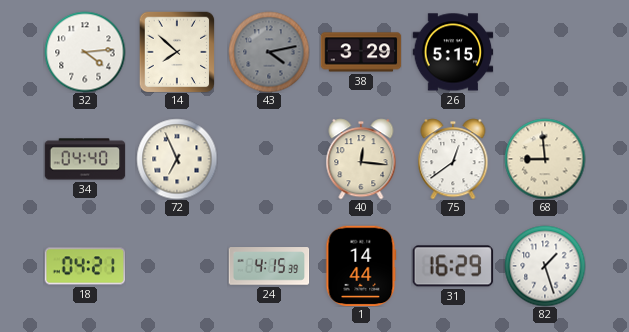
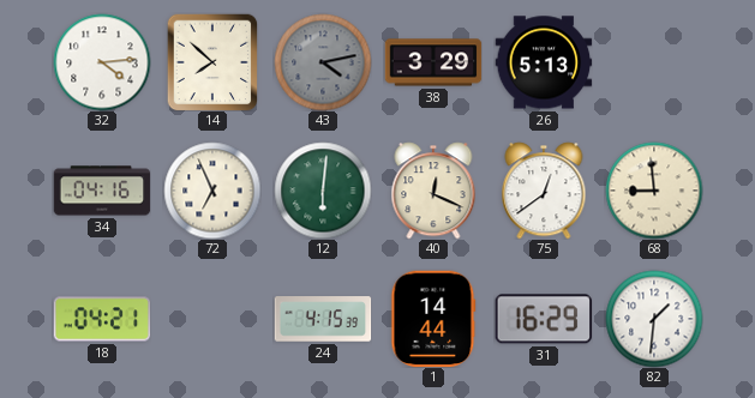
26: 5:15 -> 5:13 (544, 62)
34: 04:40 -> 04:16 (102, 191)
12: none -> 6:01 (323, 191)
40: 12:16 -> 12:19 (433, 191)
82: 1:27 -> 1:31 (654, 319)
